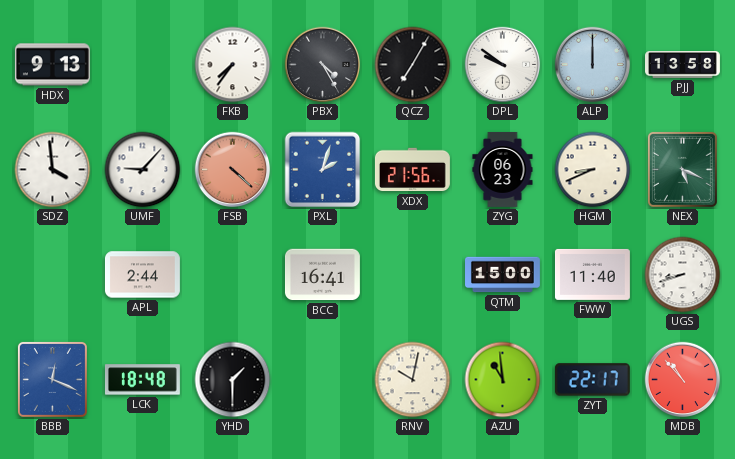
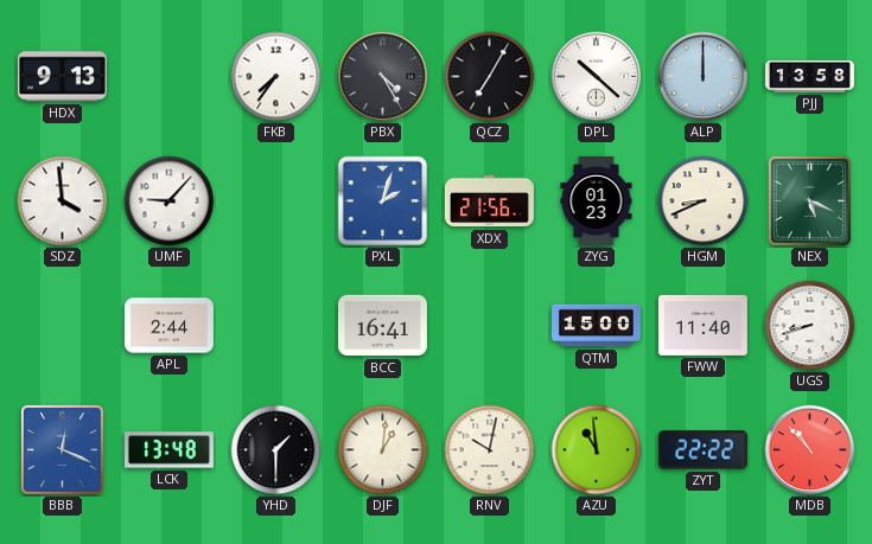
DPL: 9:51 -> 10:22 (597, 77)
FSB: 4:22 -> none (233, 170)
ZYG: 06:23 -> 01:23 (597, 200)
LCK: 18:48 -> 13:48 (168, 450)
DJF: none -> 1:01 (383, 450)
ZYT: 22:17 -> 22:22 (702, 450)
